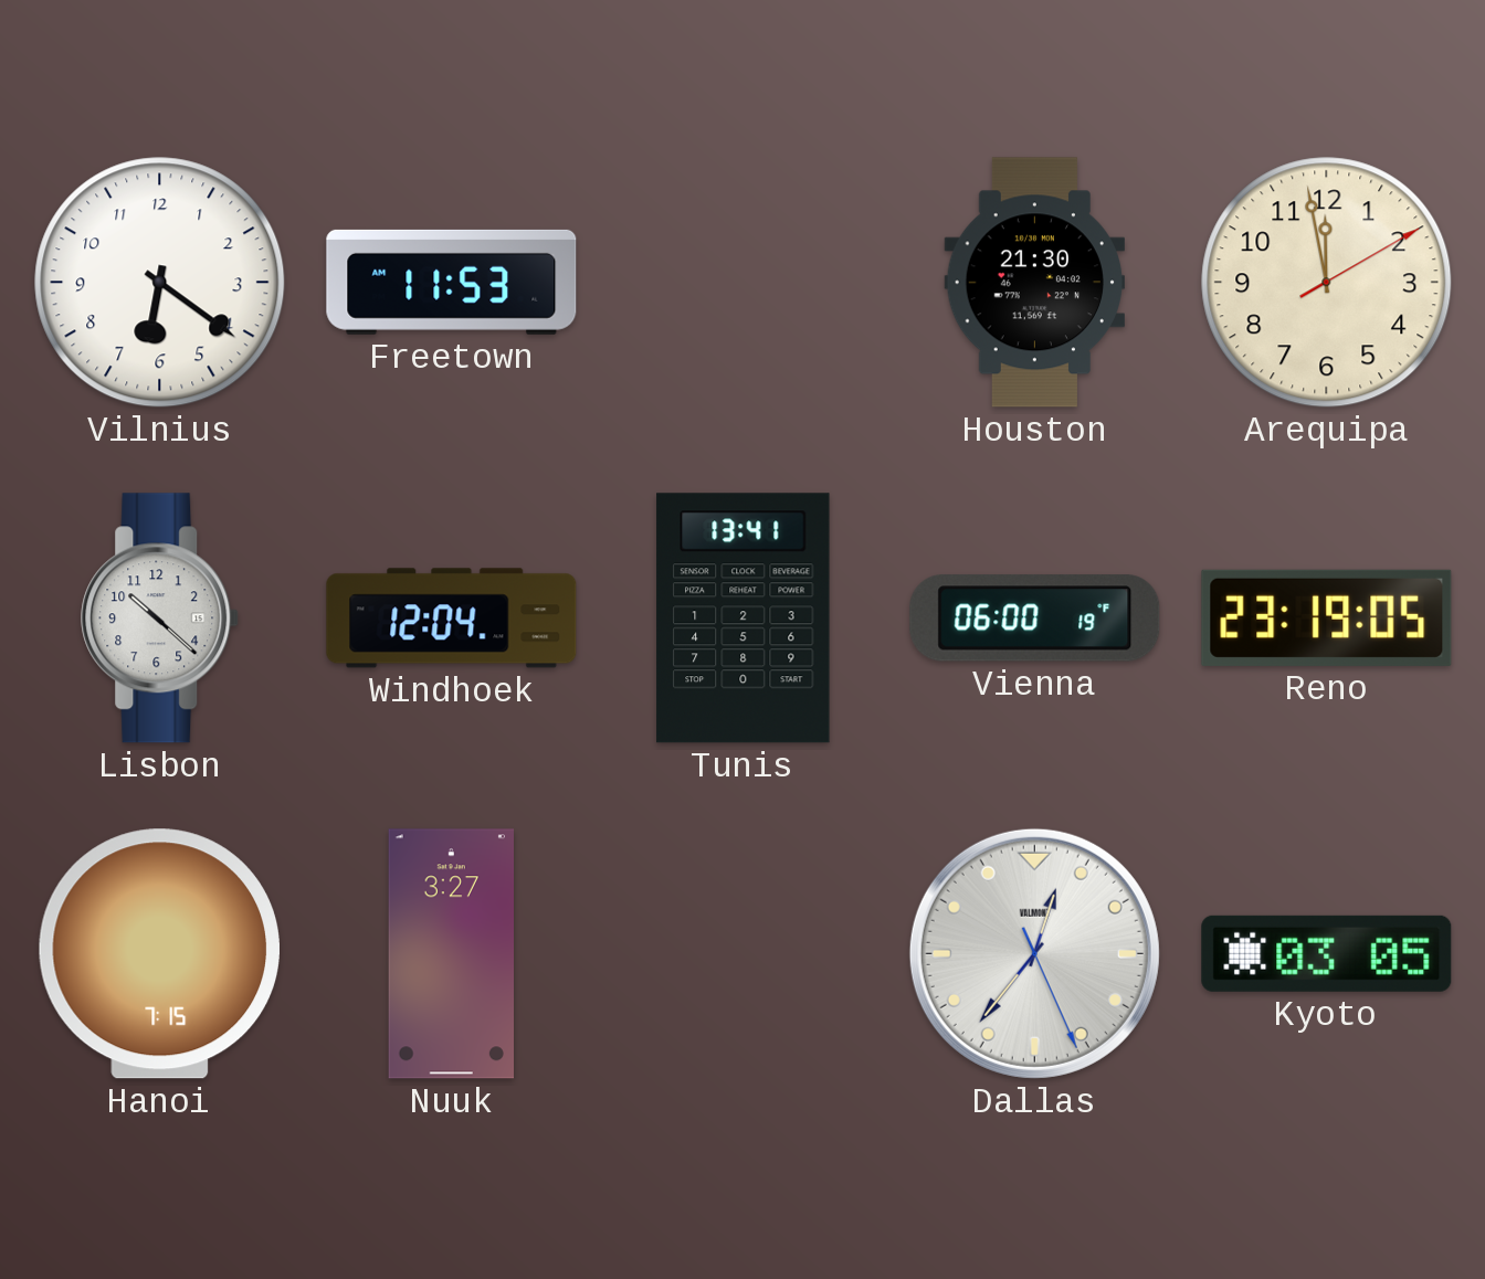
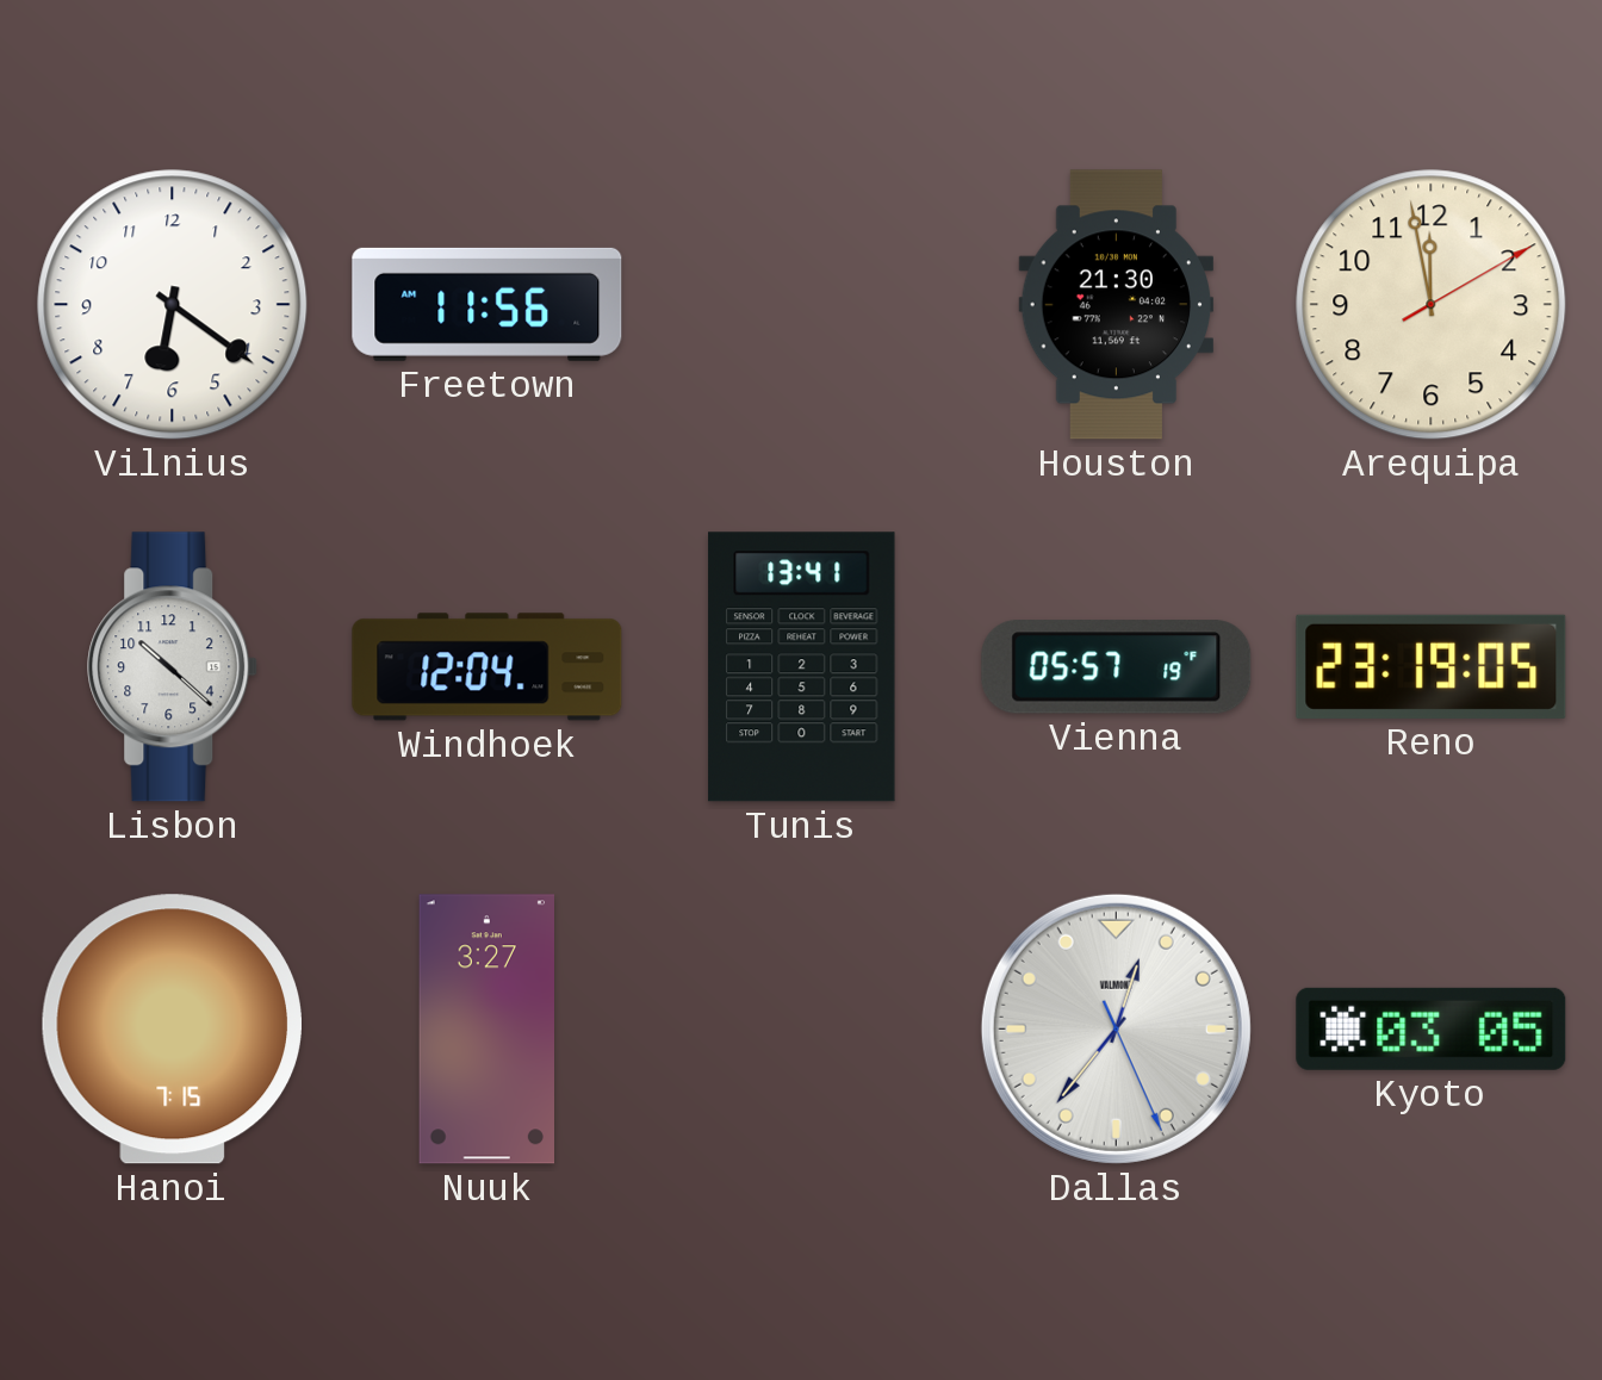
Freetown: 11:53 -> 11:56 (488, 304)
Vienna: 06:00 -> 05:57 (1117, 667)
